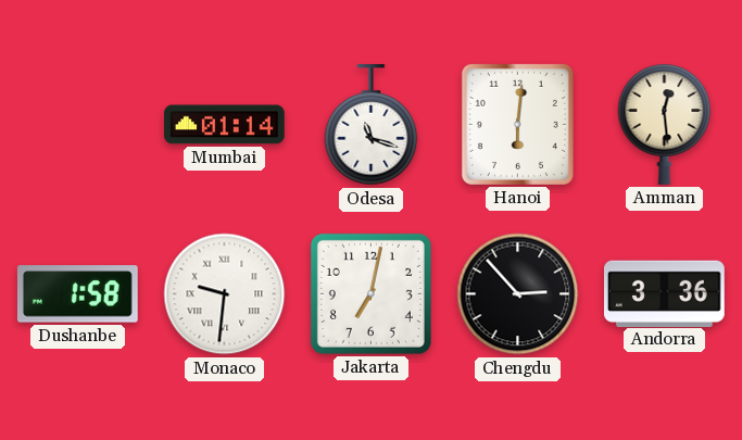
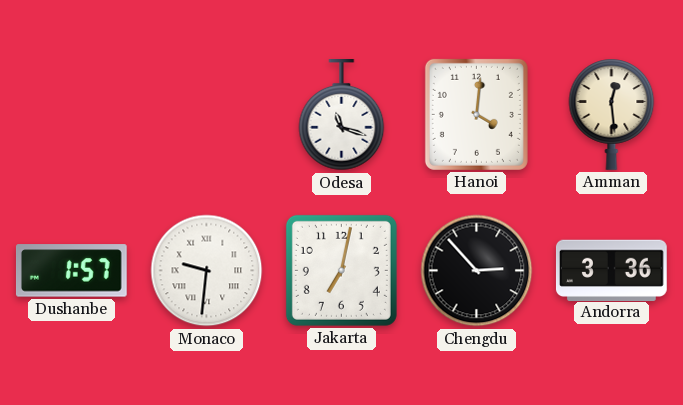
Mumbai: 01:14 -> none (225, 125)
Hanoi: 6:01 -> 4:01 (476, 114)
Dushanbe: 1:58 -> 1:57 (71, 271)
